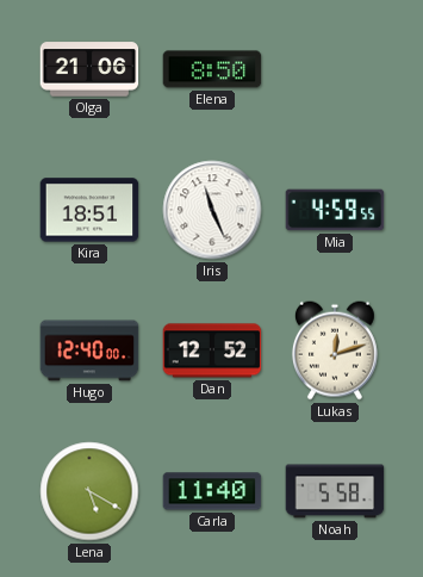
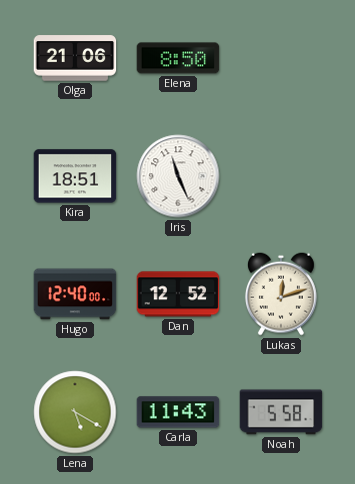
Mia: 4:59 -> none (335, 210)
Carla: 11:40 -> 11:43 (178, 412)
